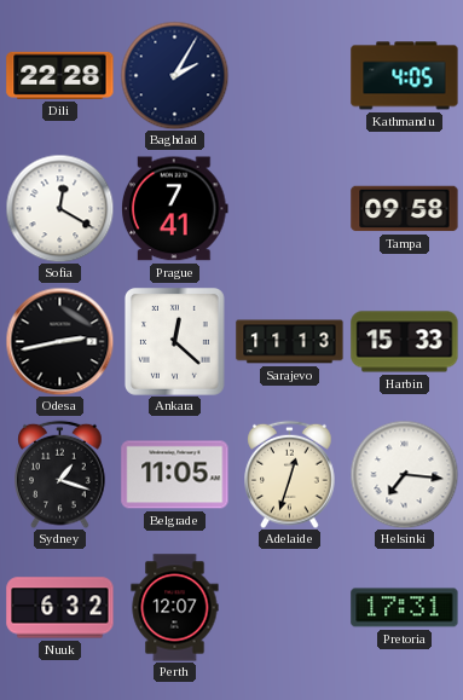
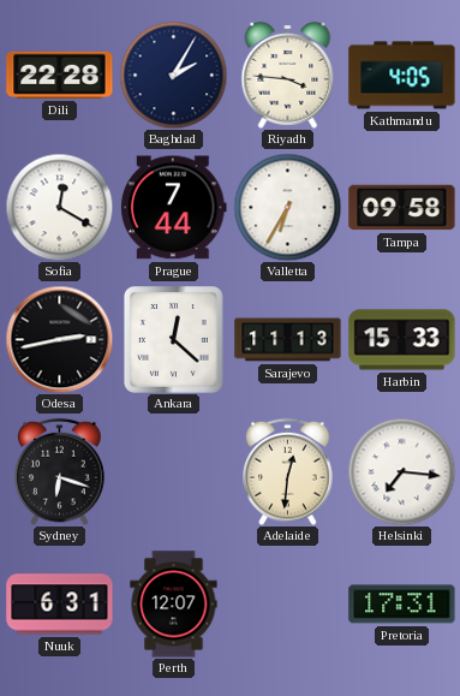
Riyadh: none -> 3:46 (288, 76)
Prague: 7:41 -> 7:44 (173, 208)
Valletta: none -> 6:35 (287, 207)
Sydney: 1:18 -> 6:18 (60, 471)
Belgrade: 11:05 -> none (175, 475)
Adelaide: 12:33 -> 12:31 (288, 471)
Nuuk: 6:32 -> 6:31 (60, 605)
